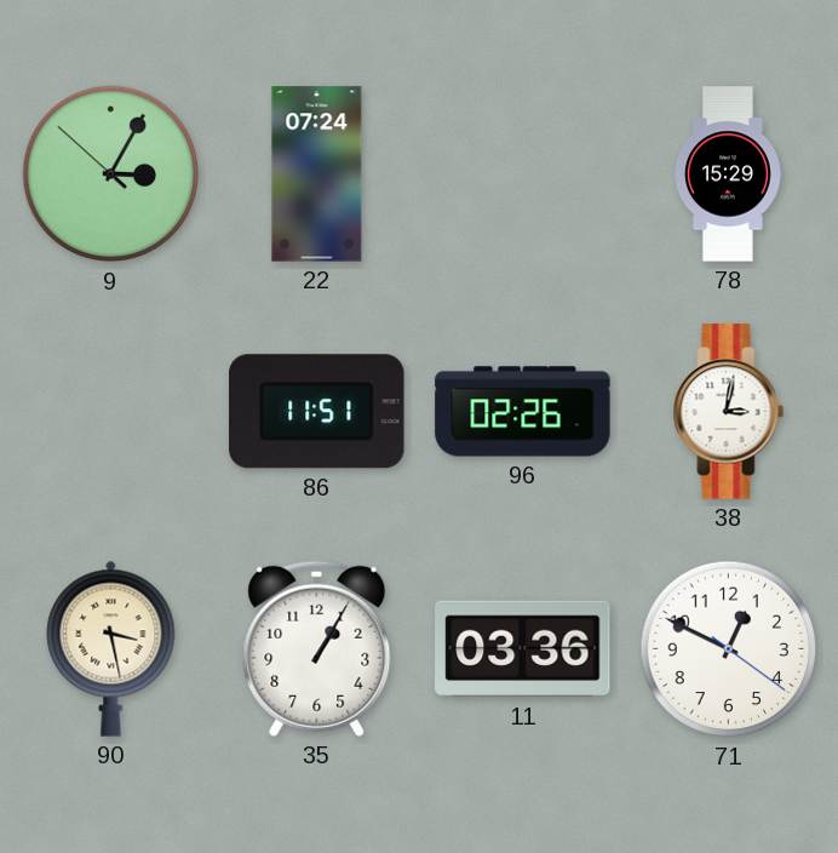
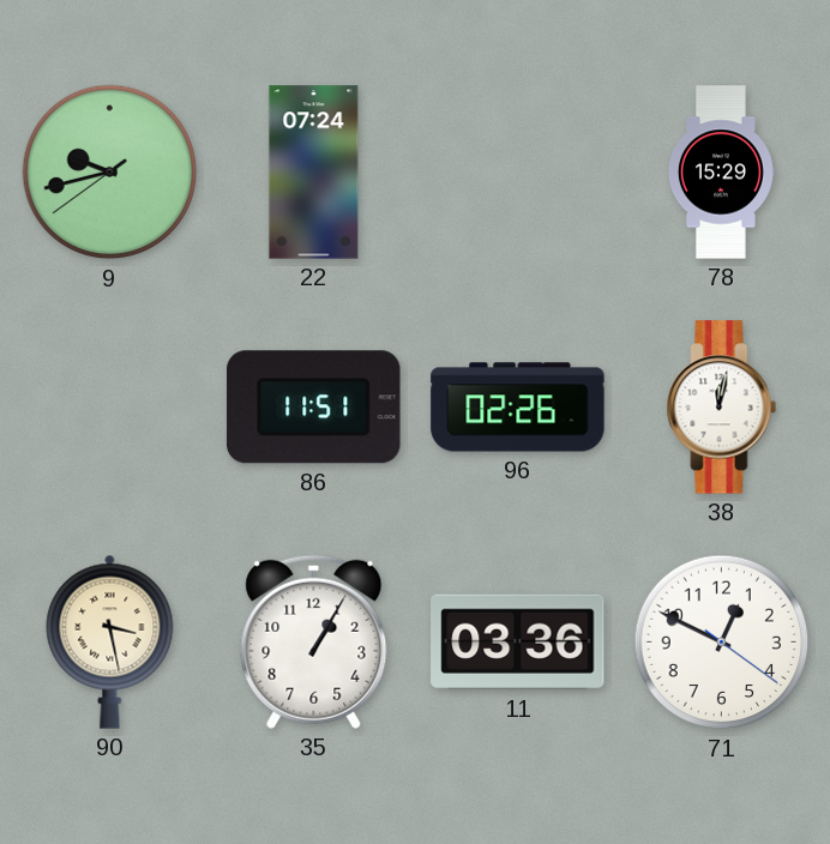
9: 3:04 -> 9:42 (110, 173)
38: 3:02 -> 12:02 (722, 408)
